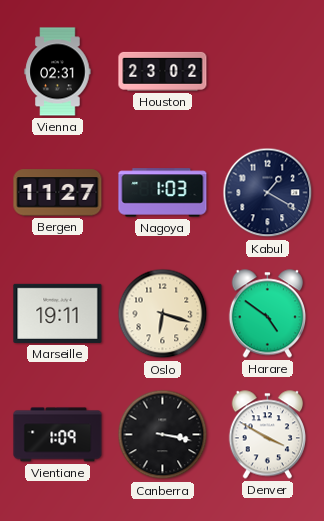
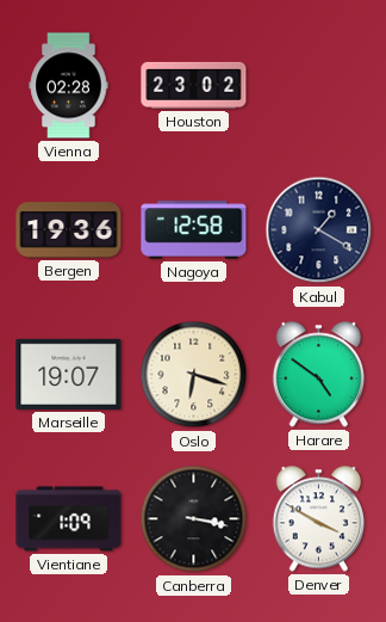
Vienna: 02:31 -> 02:28 (69, 86)
Bergen: 11:27 -> 19:36 (69, 230)
Nagoya: 1:03 -> 12:58 (194, 230)
Marseille: 19:11 -> 19:07 (69, 374)
